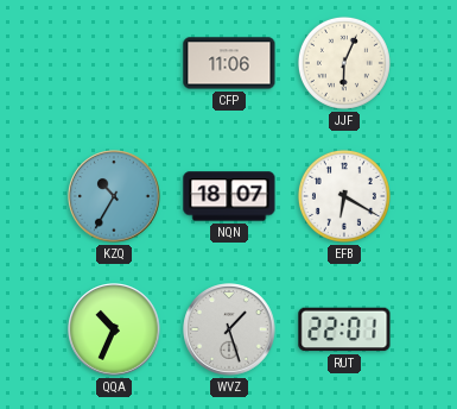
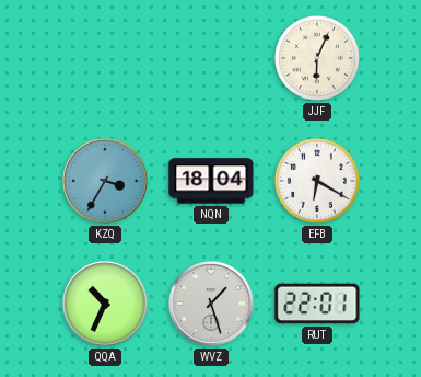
CFP: 11:06 -> none (229, 63)
KZQ: 10:35 -> 3:35 (105, 181)
NQN: 18:07 -> 18:04 (211, 181)
